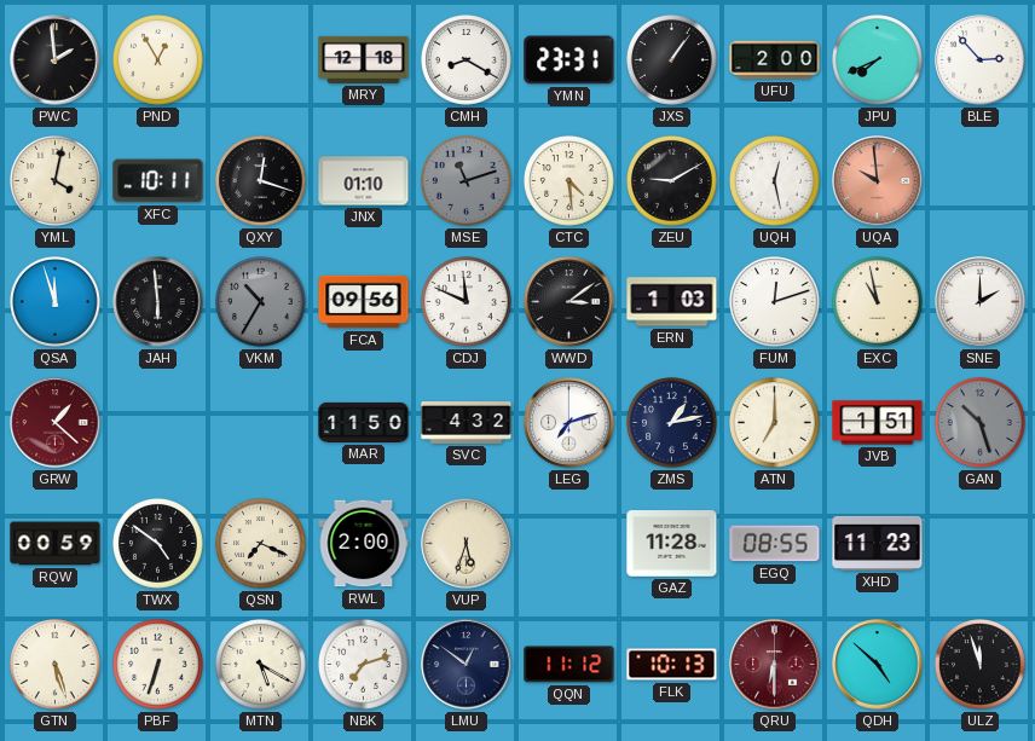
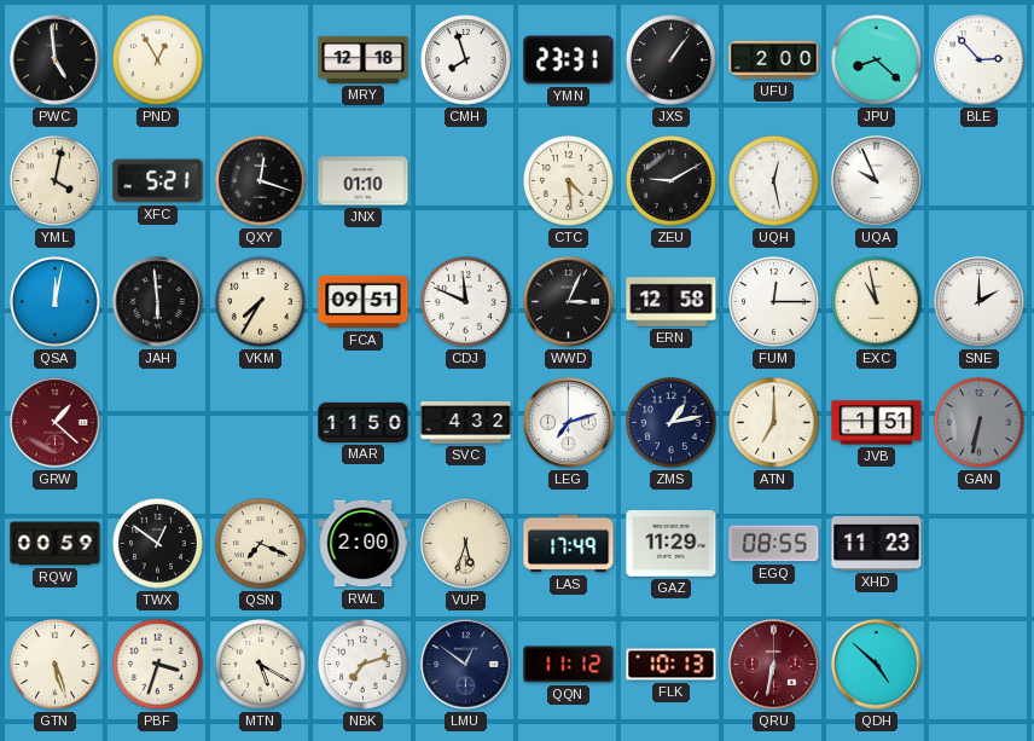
PWC: 1:59 -> 4:59 (56, 60)
CMH: 8:20 -> 7:57 (466, 60)
JPU: 7:41 -> 8:22 (877, 60)
XFC: 10:11 -> 5:21 (158, 181)
MSE: 11:12 -> none (467, 181)
UQA: 9:59 -> 9:56 (877, 181)
UQA dial: salmon -> white (877, 181)
QSA: 11:57 -> 12:02 (56, 302)
VKM: 10:35 -> 7:35 (261, 302)
VKM dial: grey -> cream (261, 302)
FCA: 09:56 -> 09:51 (364, 302)
WWD: 3:09 -> 3:04 (569, 302)
ERN: 1:03 -> 12:58 (672, 302)
FUM: 12:12 -> 12:15 (774, 302)
GAN: 10:27 -> 6:32 (980, 423)
TWX: 4:51 -> 12:51 (158, 544)
LAS: none -> 17:49 (569, 544)
GAZ: 11:28 -> 11:29 (672, 544)
PBF: 6:33 -> 3:33 (158, 665)
QRU: 6:30 -> 6:32 (774, 665)
ULZ: 11:57 -> none (981, 665)
